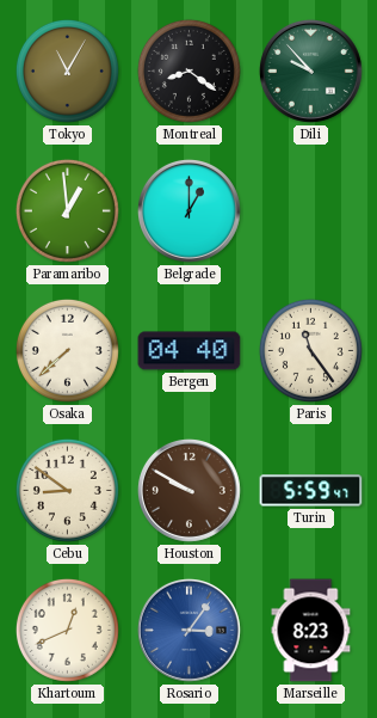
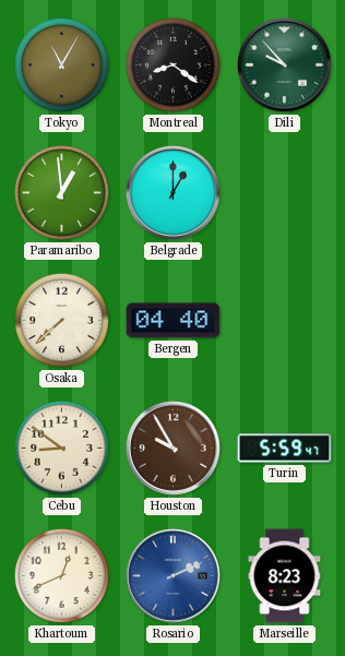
Paris: 11:24 -> none (310, 350)
Houston: 9:50 -> 9:55 (172, 448)
Rosario: 3:06 -> 2:11 (172, 575)
